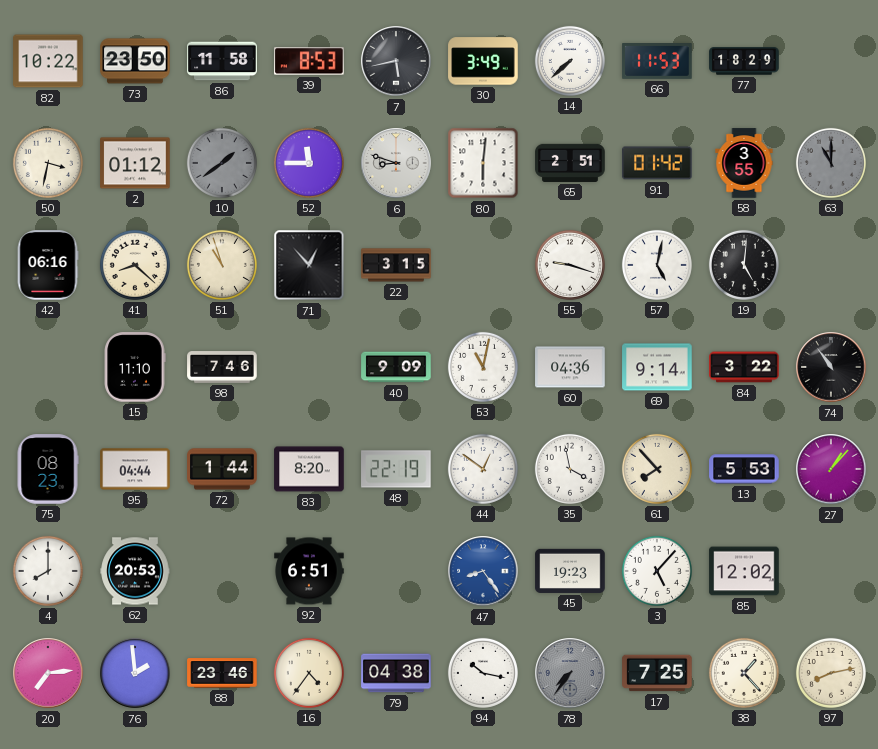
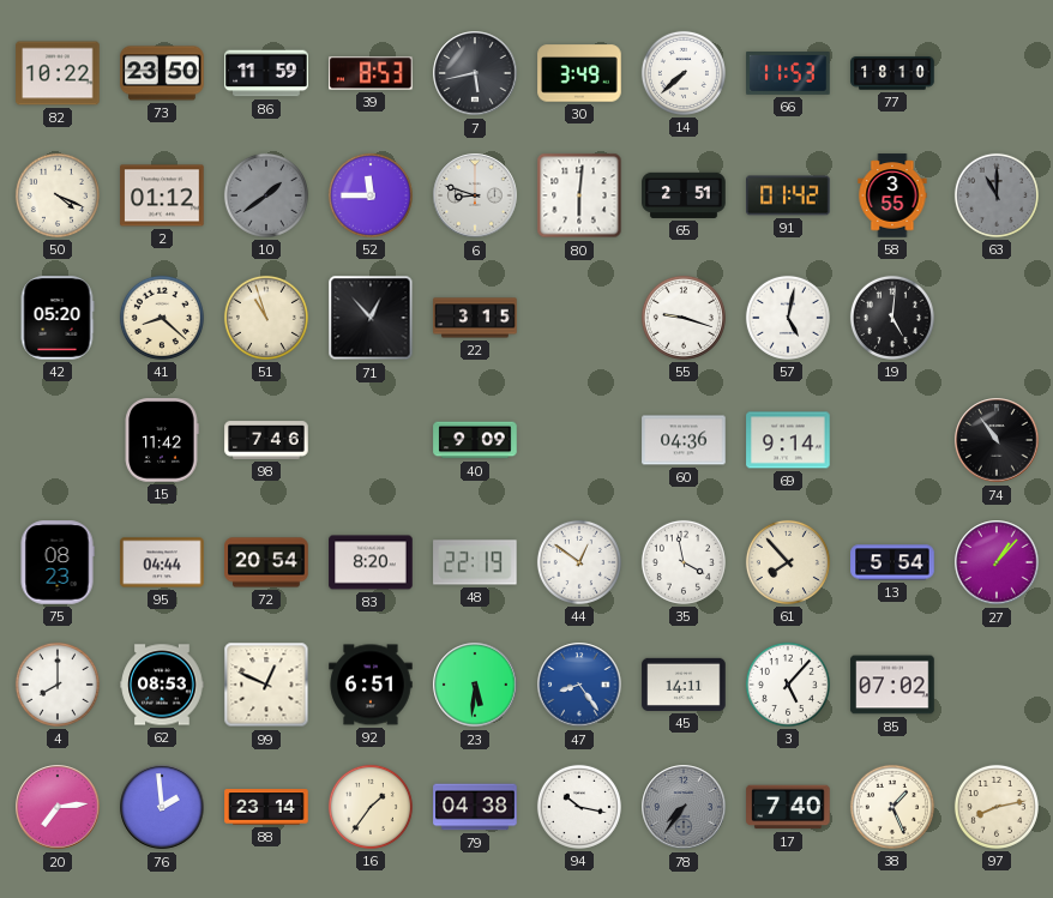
86: 11:58 -> 11:59 (266, 73)
77: 18:29 -> 18:10 (892, 73)
50: 3:32 -> 4:19 (58, 195)
42: 06:16 -> 05:20 (58, 318)
15: 11:10 -> 11:42 (162, 440)
53: 11:02 -> none (483, 367)
84: 3:22 -> none (744, 367)
72: 1:44 -> 20:54 (266, 562)
13: 5:53 -> 5:54 (892, 562)
62: 20:53 -> 08:53 (162, 685)
99: none -> 12:49 (266, 685)
23: none -> 5:31 (475, 685)
45: 19:23 -> 14:11 (684, 685)
85: 12:02 -> 07:02 (892, 685)
88: 23:46 -> 23:14 (266, 807)
16: 4:36 -> 1:36 (371, 807)
17: 7:25 -> 7:40 (788, 807)
38: 1:23 -> 1:26 (892, 807)
